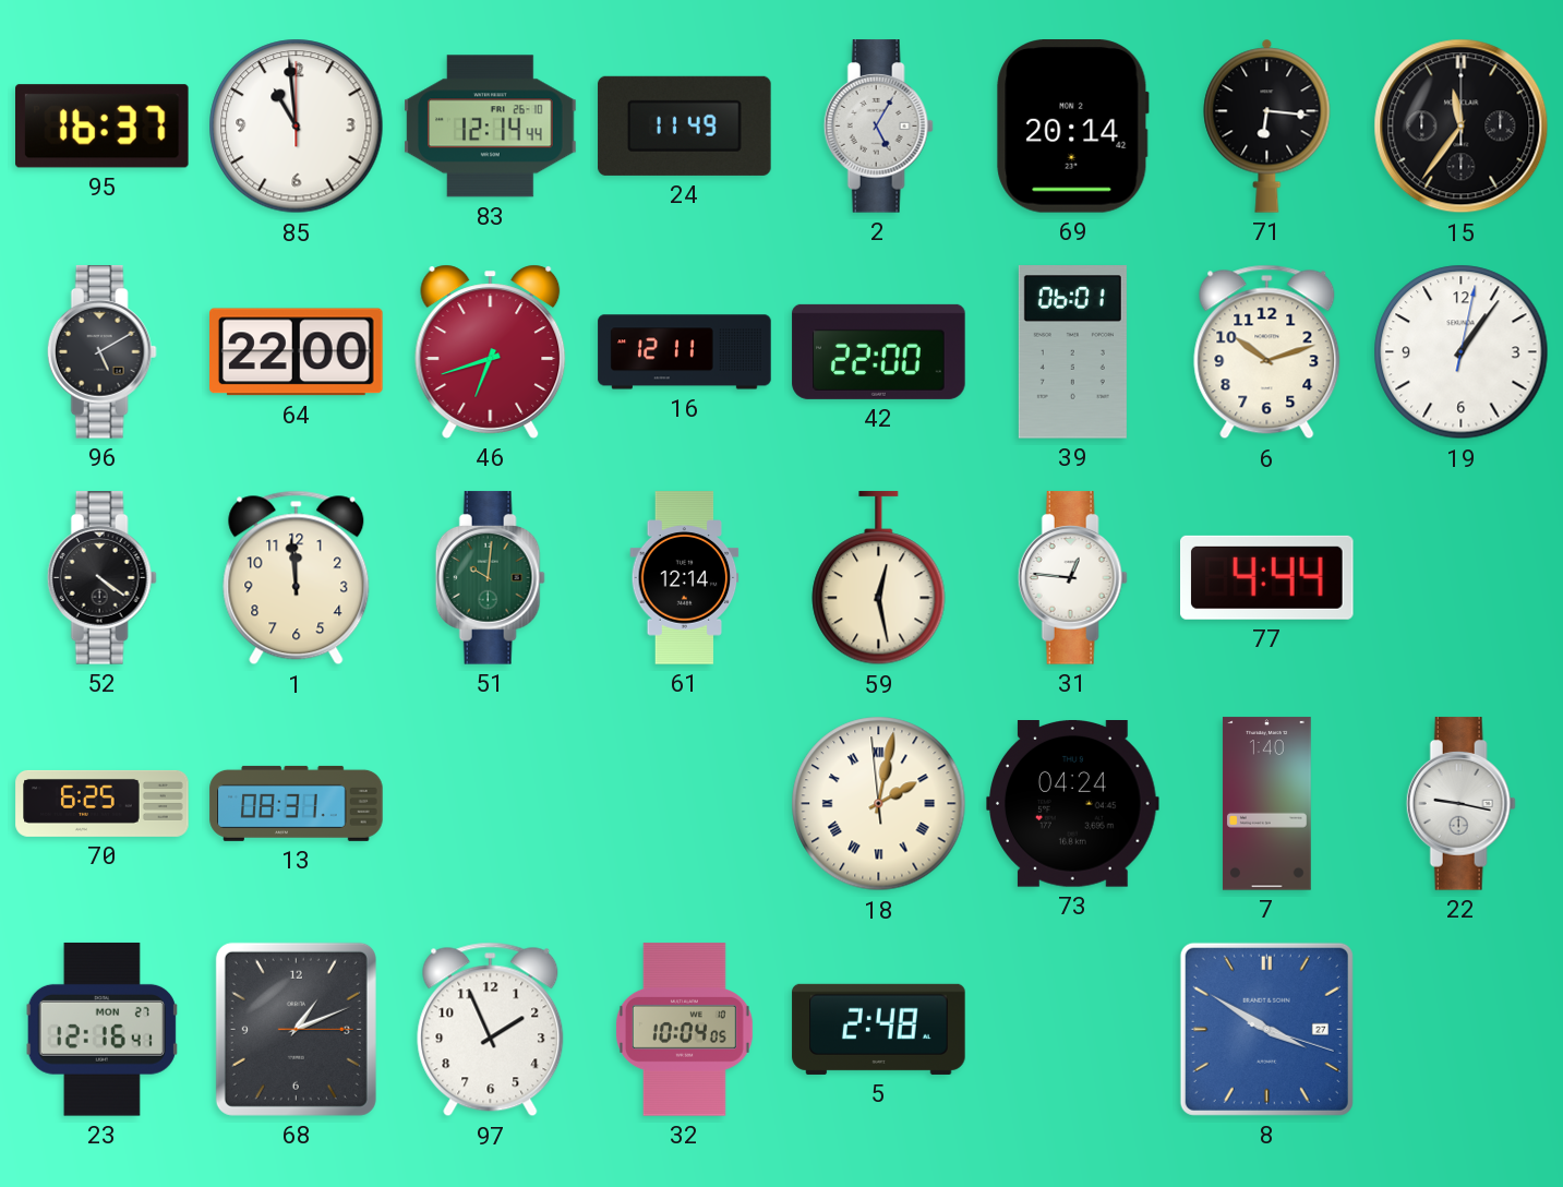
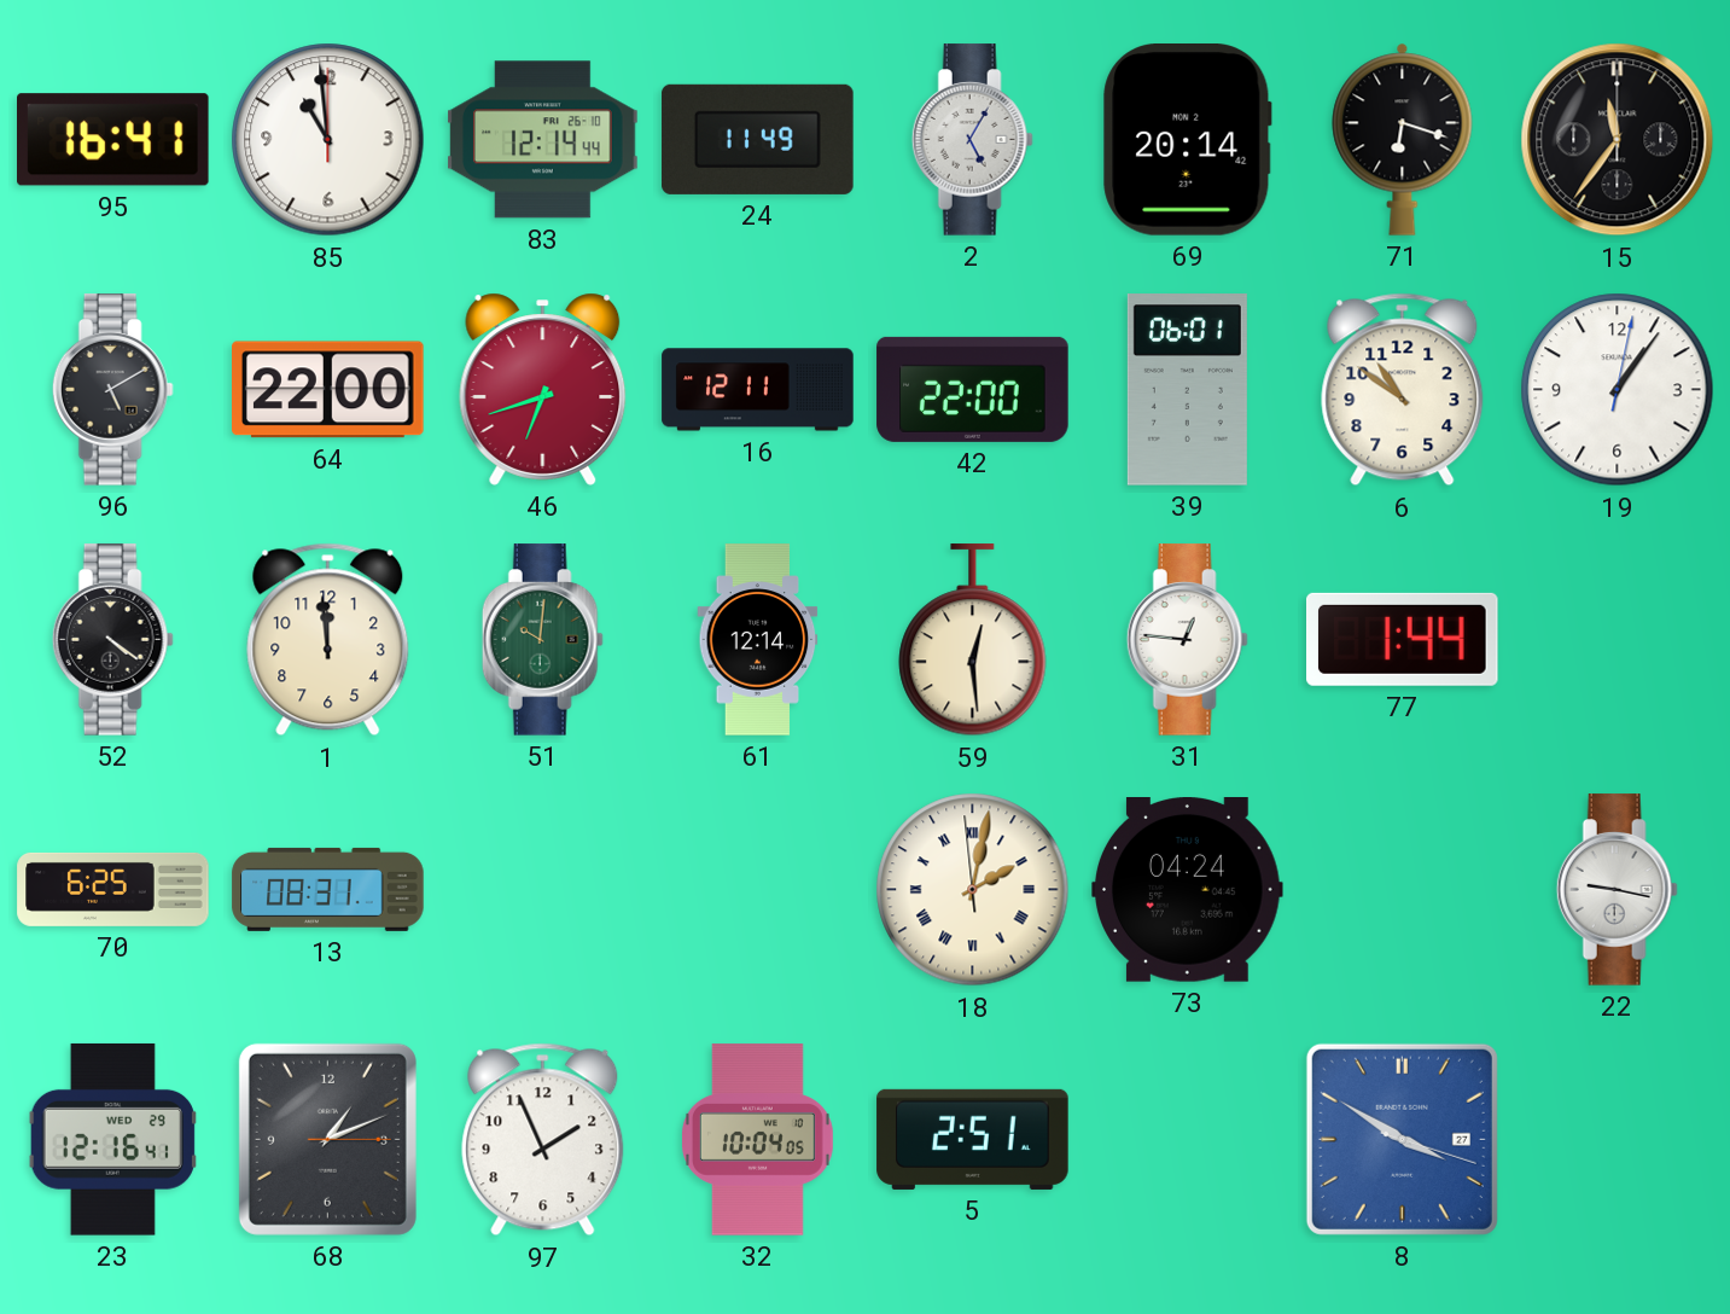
95: 16:37 -> 16:41 (113, 140)
71: 6:16 -> 6:18 (1403, 139)
6: 10:12 -> 10:51 (1403, 390)
59: 12:28 -> 12:29 (973, 640)
77: 4:44 -> 1:44 (1403, 639)
7: 1:40 -> none (1266, 804)
23 date: MON 27 -> WED 29 (112, 1140)
5: 2:48 -> 2:51 (973, 1139)
